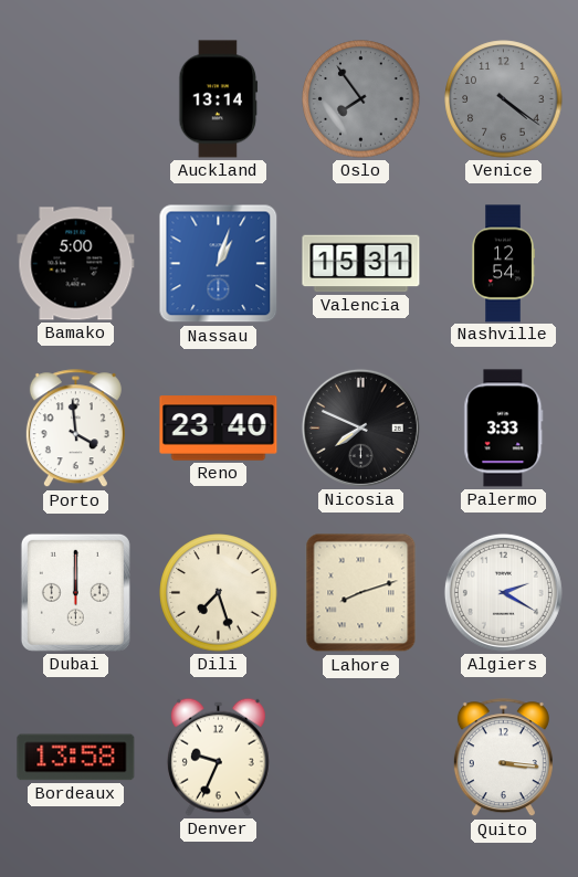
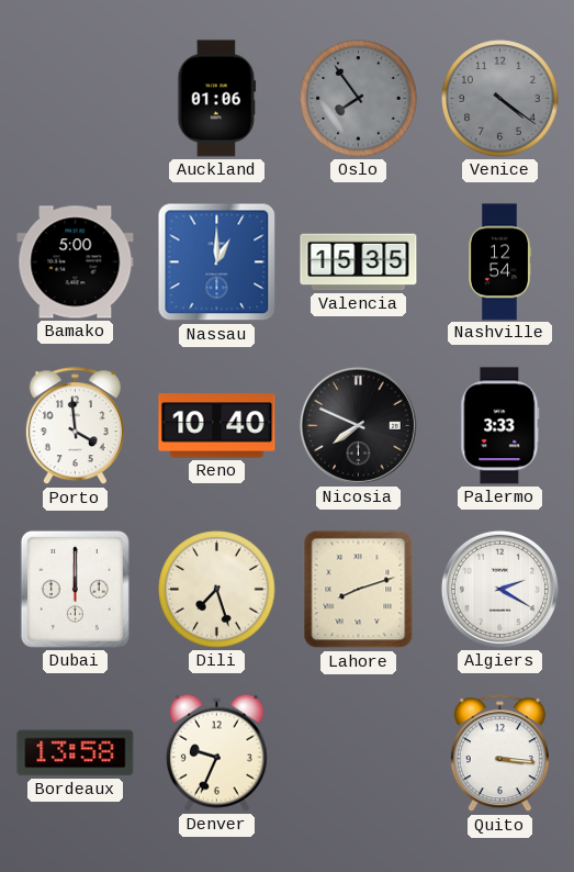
Auckland: 13:14 -> 01:06 (217, 99)
Nassau: 1:03 -> 1:00 (217, 262)
Valencia: 15:31 -> 15:35 (359, 262)
Reno: 23:40 -> 10:40 (217, 426)
